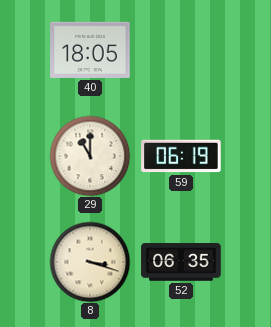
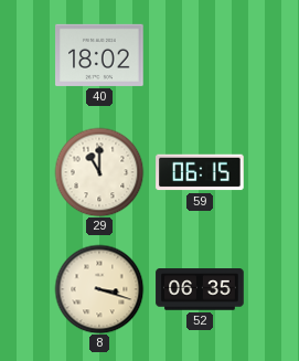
40: 18:05 -> 18:02 (99, 55)
59: 06:19 -> 06:15 (200, 172)
